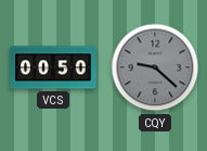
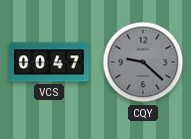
VCS: 00:50 -> 00:47 (49, 62)
